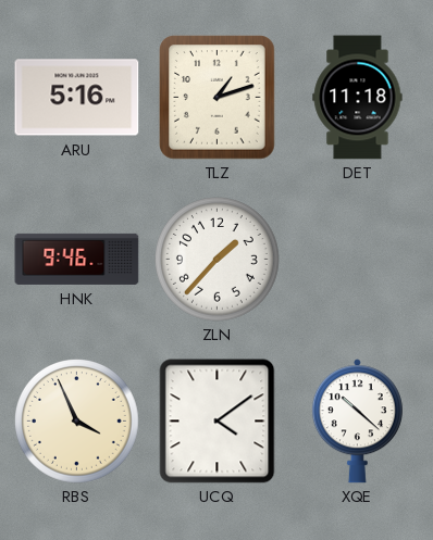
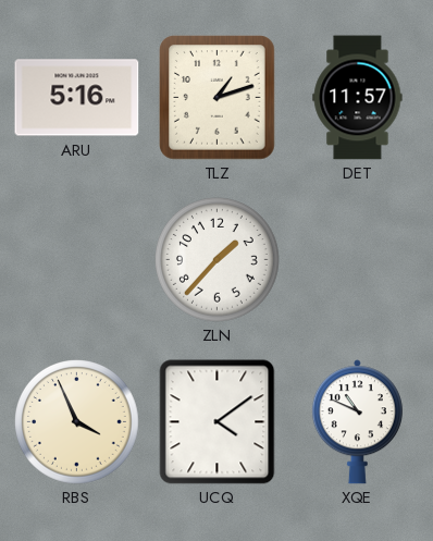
DET: 11:18 -> 11:57 (358, 98)
HNK: 9:46 -> none (77, 259)
XQE: 10:22 -> 10:49 (357, 422)
